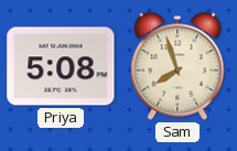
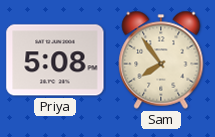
Sam: 7:57 -> 7:54 (161, 60)
